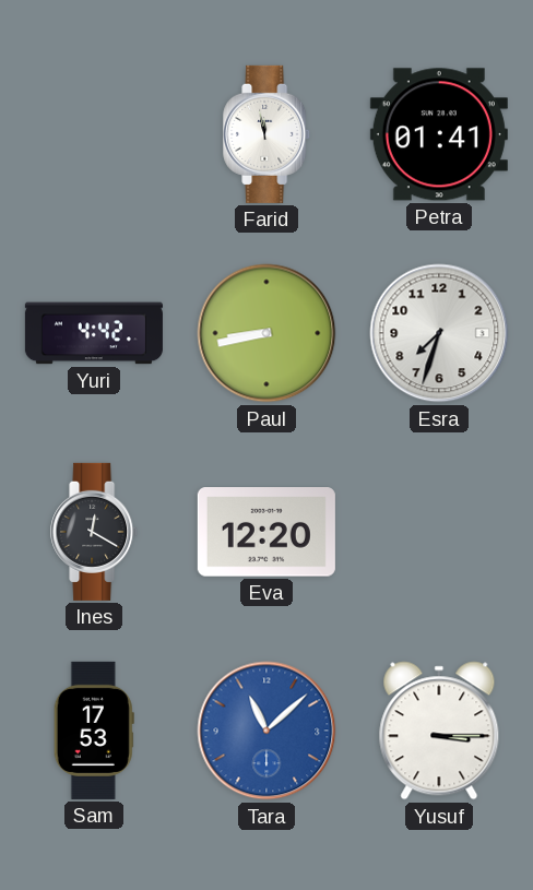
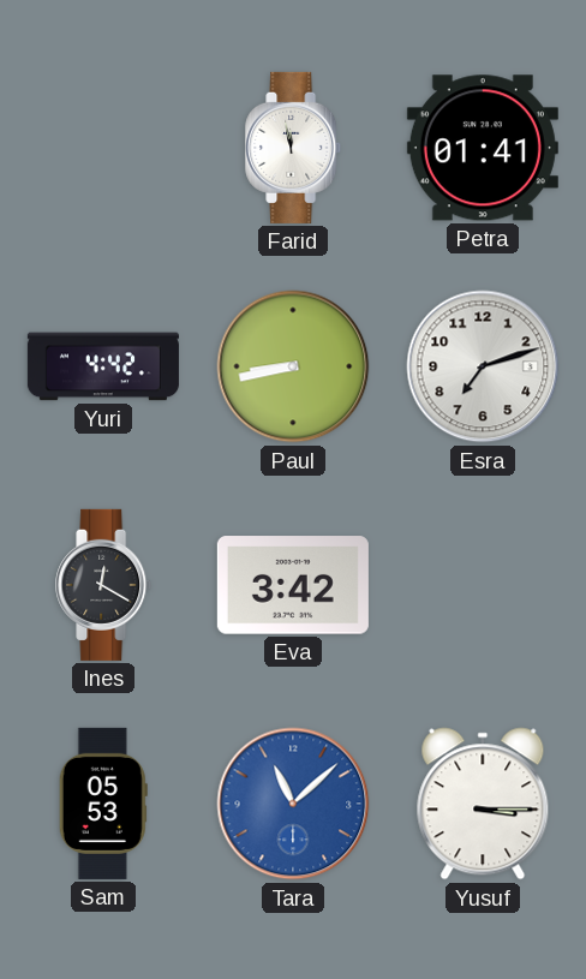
Esra: 7:33 -> 7:12 (483, 366)
Eva: 12:20 -> 3:42 (293, 585)
Sam: 17:53 -> 05:53 (103, 804)
